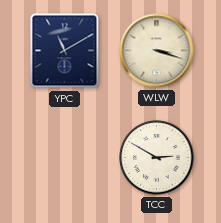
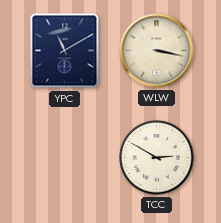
WLW: 3:18 -> 3:17 (157, 51)
